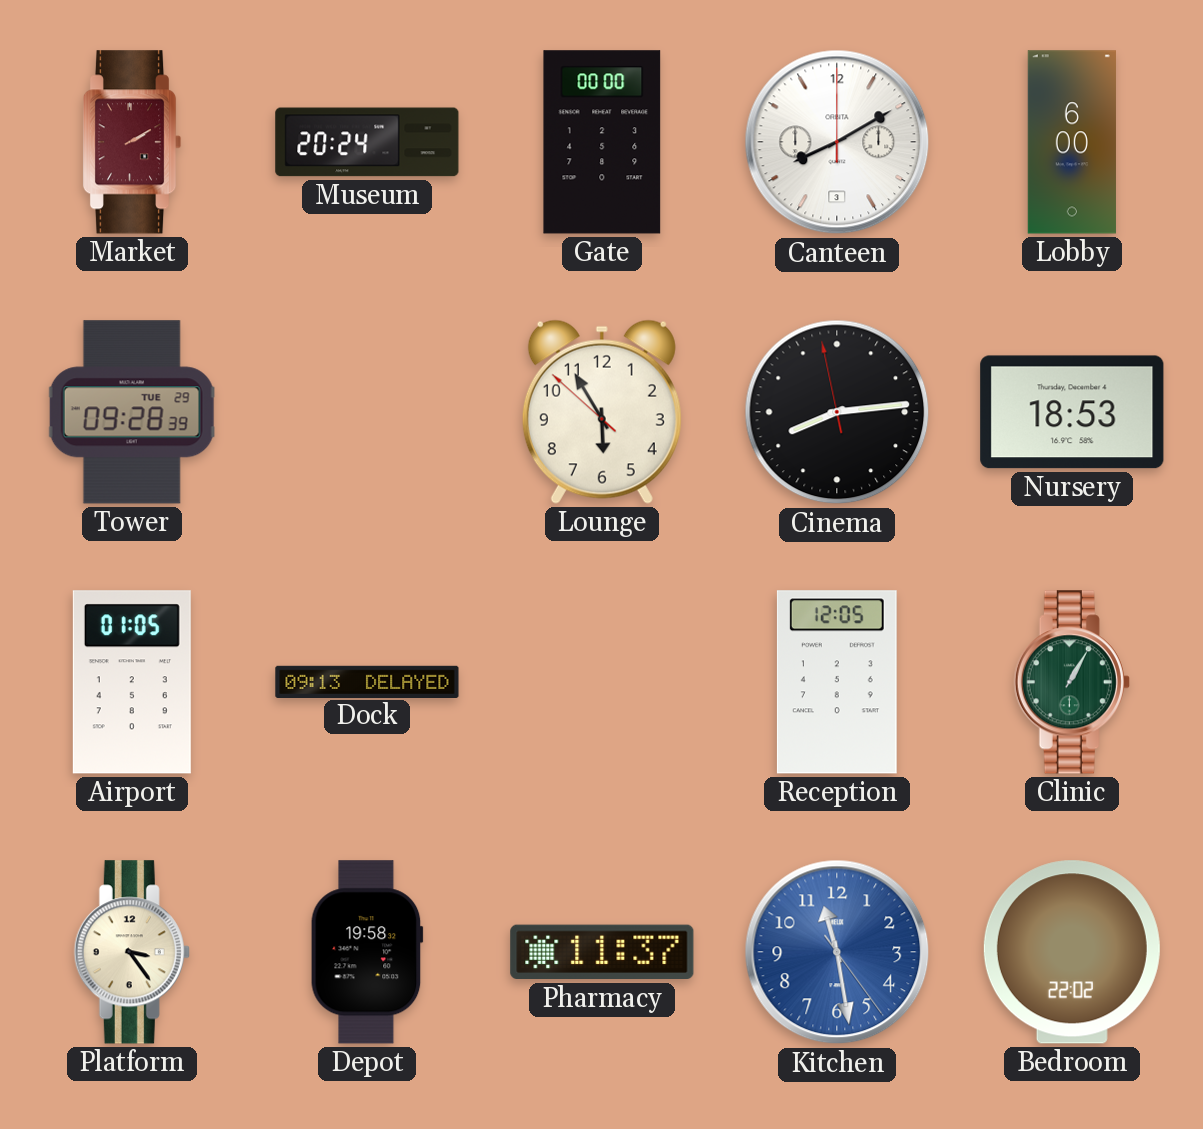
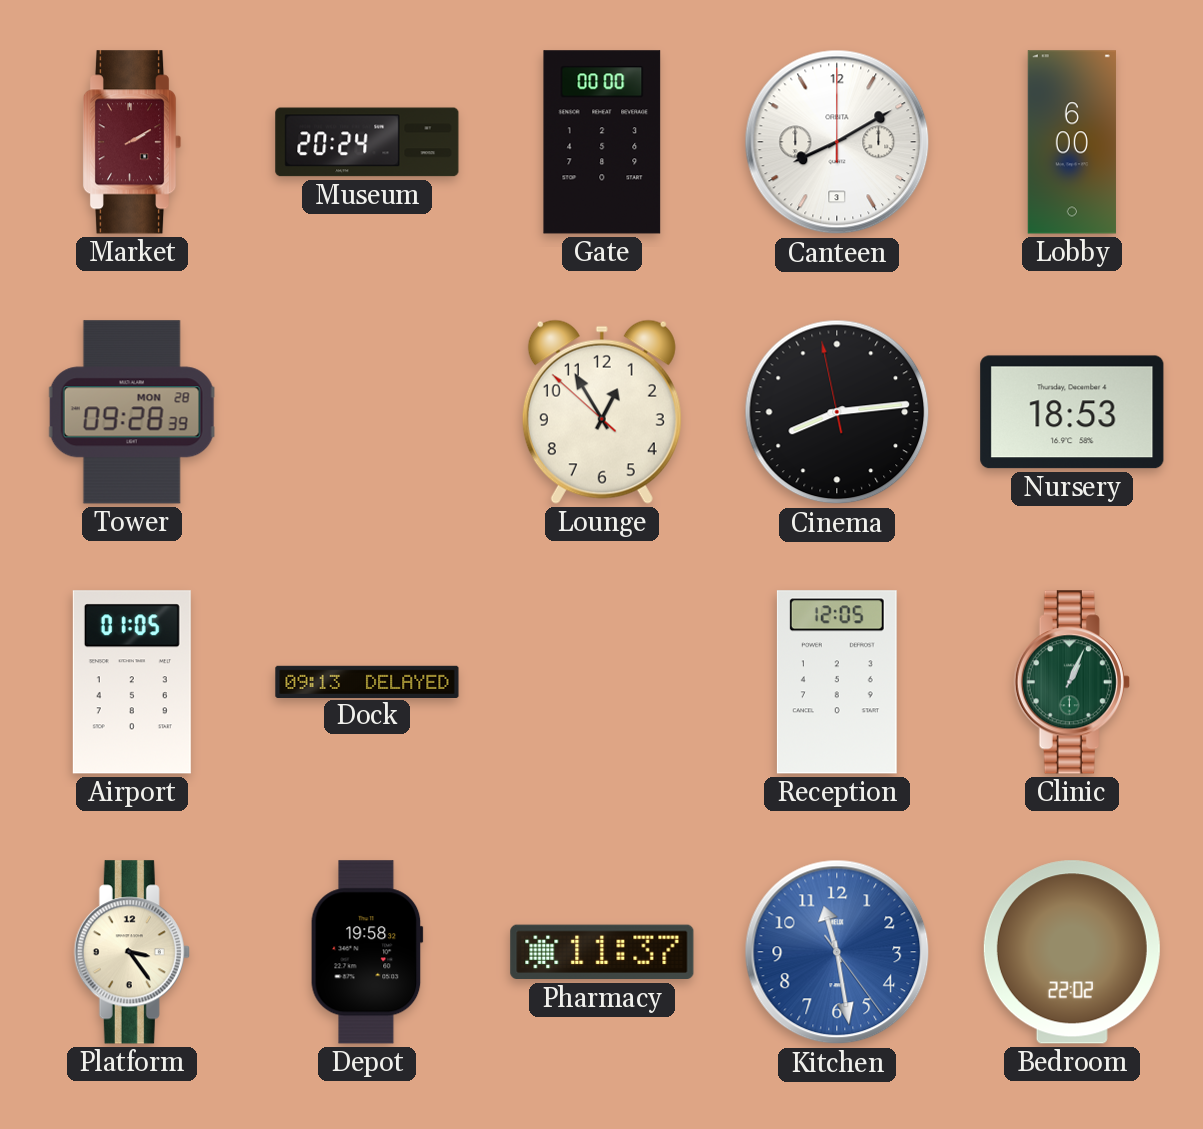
Tower date: TUE 29 -> MON 28 (132, 412)
Lounge: 5:54 -> 12:54 (602, 412)
Clinic: 1:05 -> 1:04 (1072, 682)
